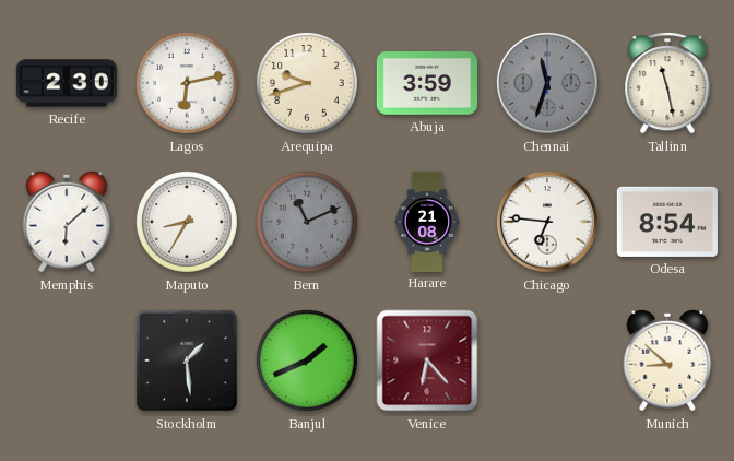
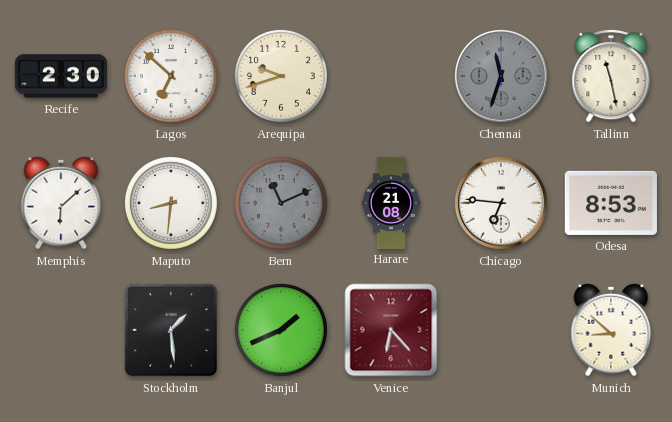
Lagos: 6:13 -> 6:52 (171, 76)
Abuja: 3:59 -> none (427, 84)
Maputo: 8:35 -> 8:31 (171, 203)
Odesa: 8:54 -> 8:53 (611, 203)
